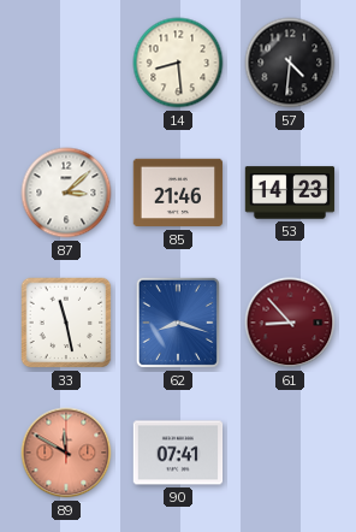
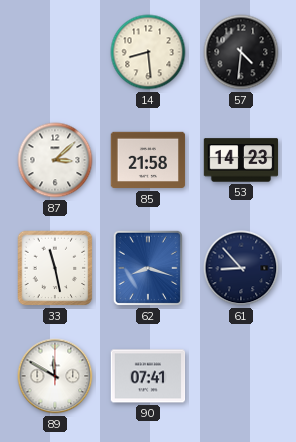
85: 21:46 -> 21:58 (148, 160)
61 dial: burgundy -> navy (241, 268)
89 dial: salmon -> white (55, 376)
